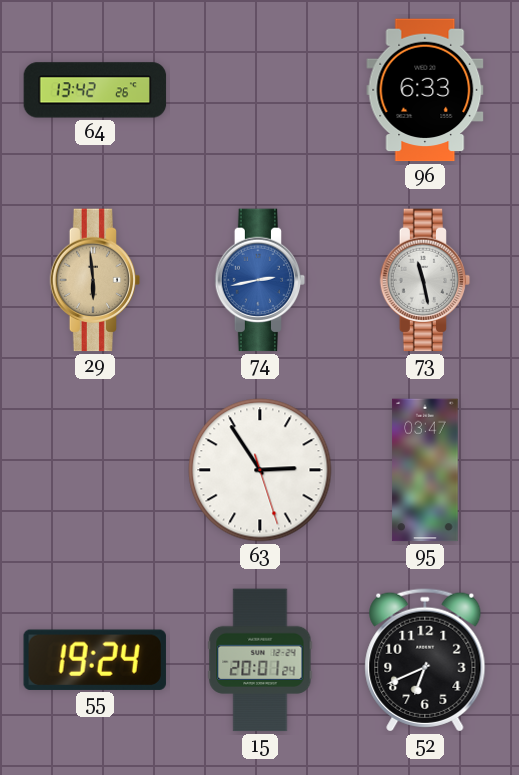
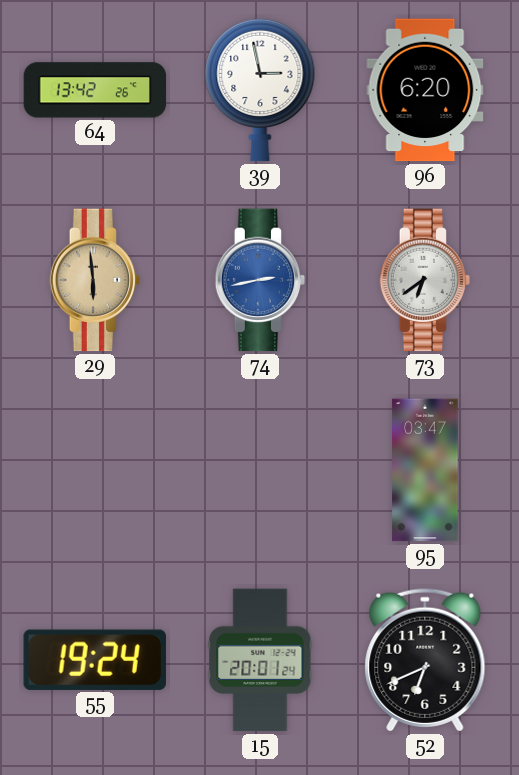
39: none -> 2:58 (260, 90)
96: 6:33 -> 6:20 (425, 90)
73: 11:28 -> 6:39 (425, 280)
63: 2:54 -> none (260, 470)
